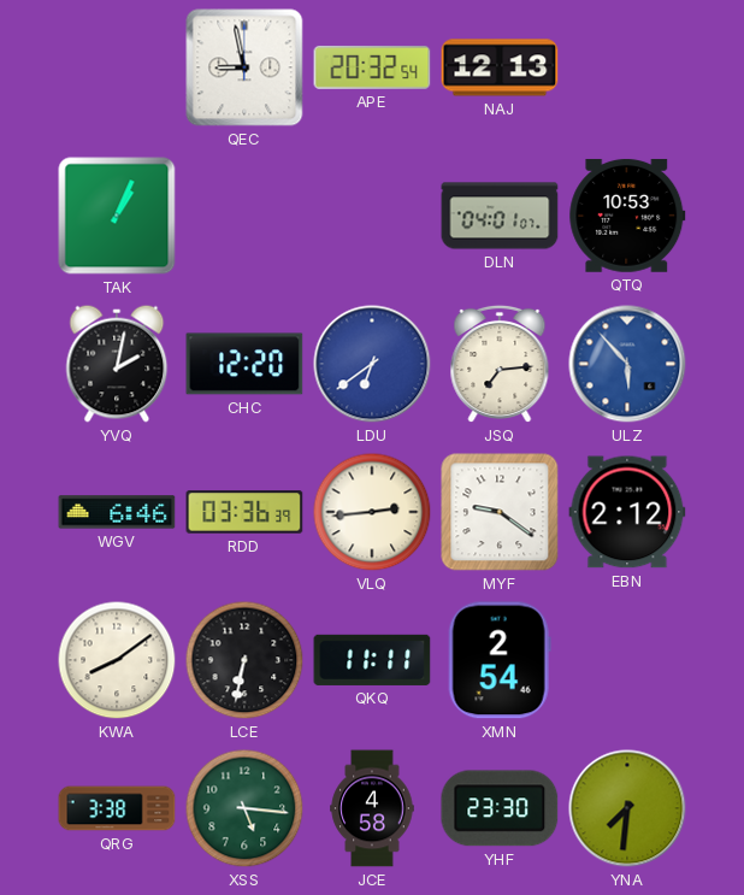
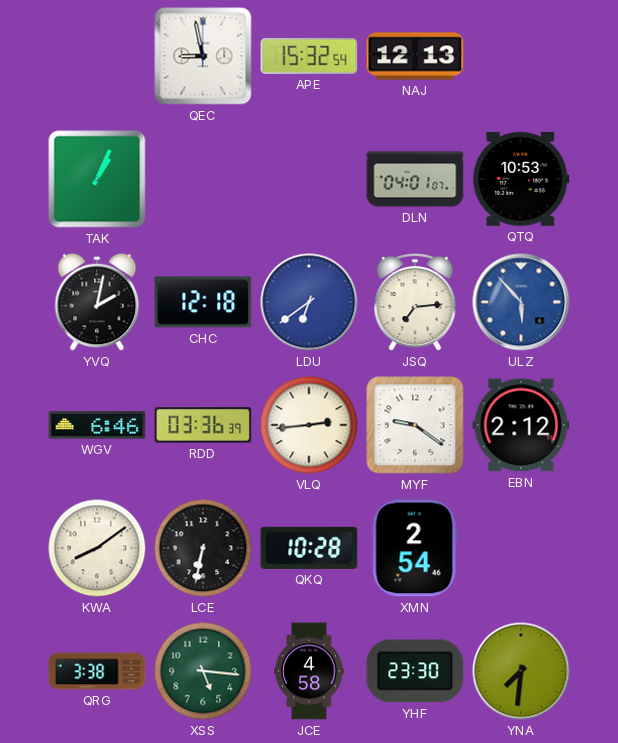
APE: 20:32 -> 15:32 (309, 56)
CHC: 12:20 -> 12:18 (203, 302)
QKQ: 11:11 -> 10:28 (309, 548)
